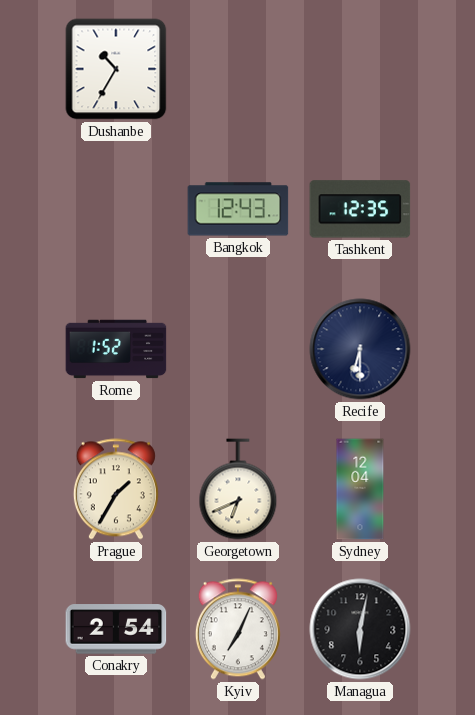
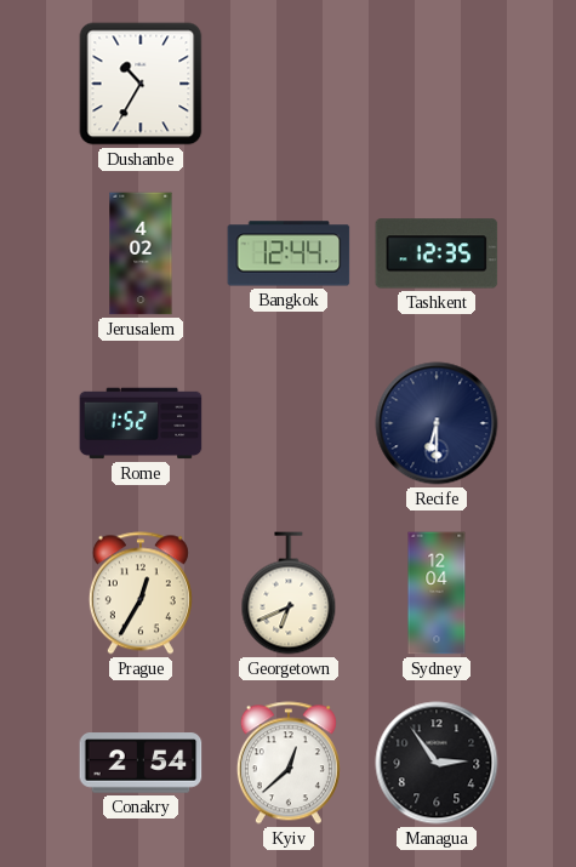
Jerusalem: none -> 4:02 (141, 253)
Bangkok: 12:43 -> 12:44 (289, 253)
Prague: 1:35 -> 12:35 (141, 593)
Kyiv: 7:04 -> 12:38 (289, 763)
Managua: 6:02 -> 2:54 (437, 763)
